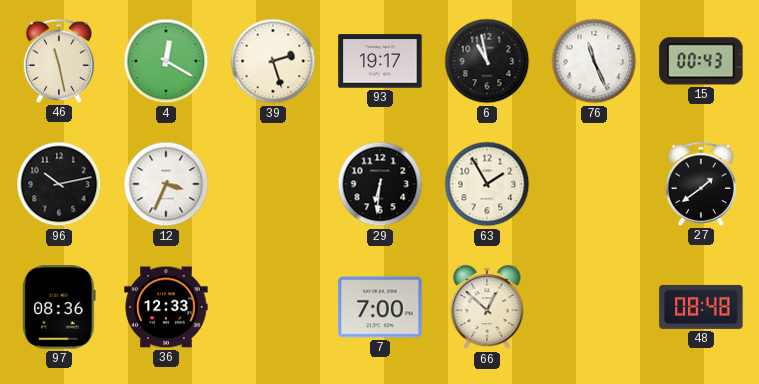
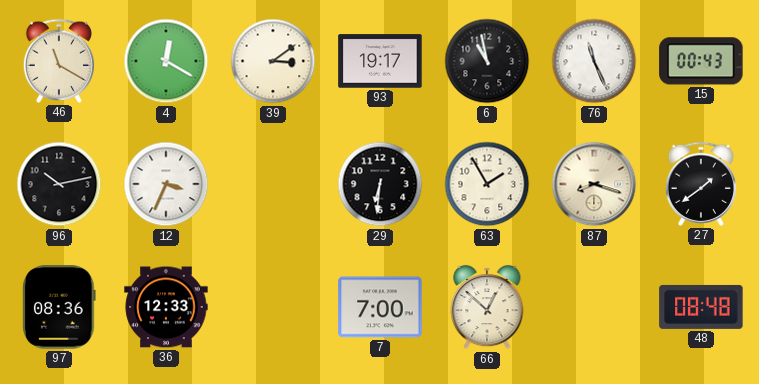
46: 11:28 -> 11:20 (59, 61)
39: 2:27 -> 3:09 (273, 61)
87: none -> 8:18 (594, 184)
